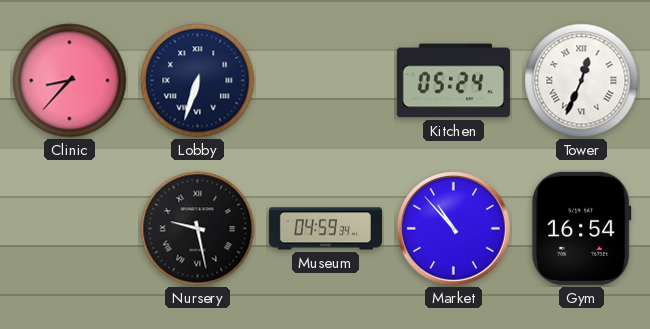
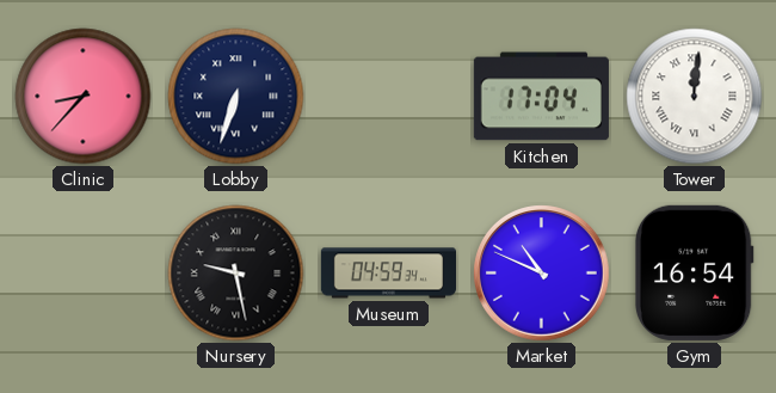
Kitchen: 05:24 -> 17:04 (541, 97)
Tower: 12:34 -> 12:01 (695, 97)
Market: 10:53 -> 10:49 (542, 274)
